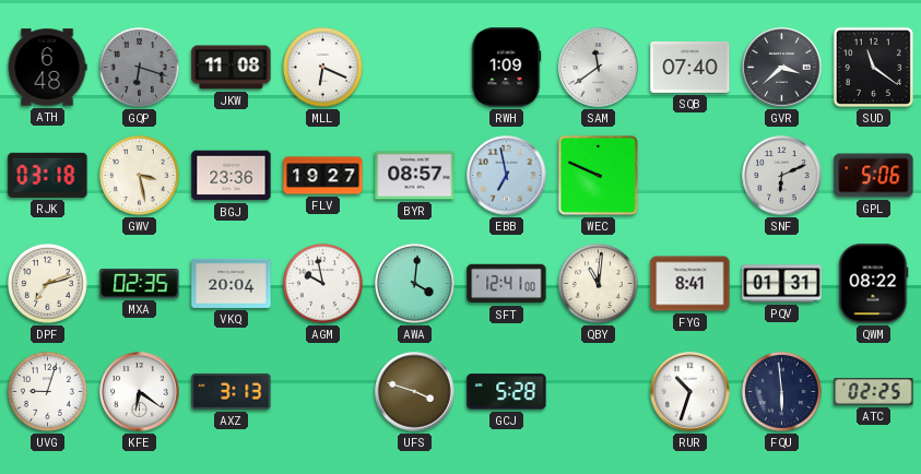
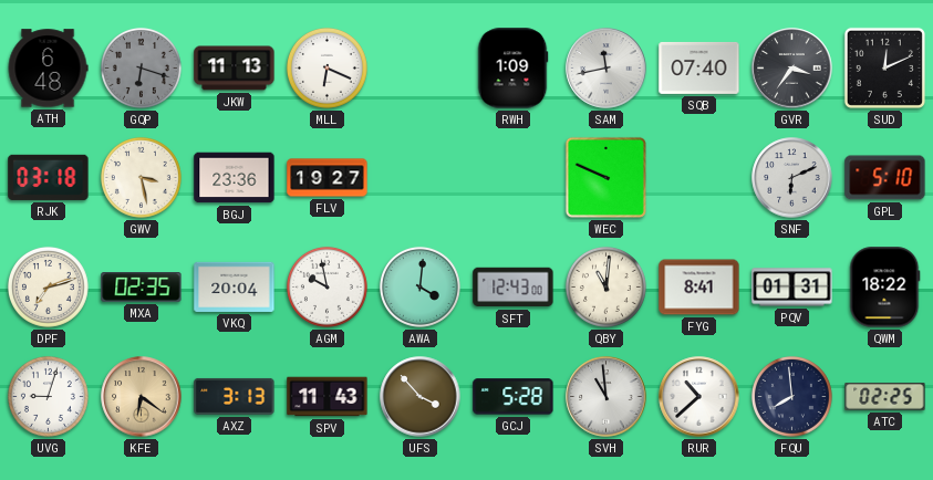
JKW: 11:08 -> 11:13 (235, 69)
SAM: 11:39 -> 11:43 (607, 69)
GVR: 3:38 -> 3:36 (792, 69)
SUD: 11:21 -> 12:11 (884, 67)
BYR: 08:57 -> none (415, 176)
EBB: 6:58 -> none (507, 176)
GPL: 5:06 -> 5:10 (885, 178)
SFT: 12:41 -> 12:43 (514, 288)
QWM: 08:22 -> 18:22 (885, 288)
KFE dial: white -> champagne (142, 397)
SPV: none -> 11:43 (328, 397)
UFS: 3:48 -> 3:53 (421, 397)
SVH: none -> 10:59 (607, 397)
RUR: 10:33 -> 10:38 (699, 397)
FQU: 5:59 -> 7:59 (791, 396)
